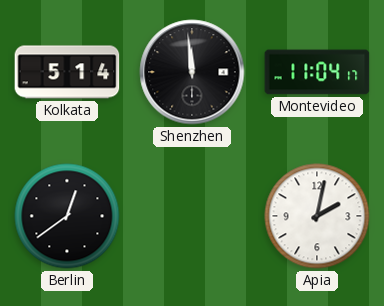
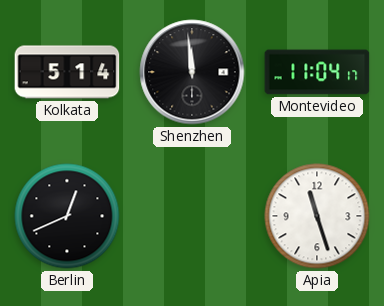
Berlin: 12:39 -> 12:41 (67, 216)
Apia: 2:02 -> 11:27 (317, 216)
